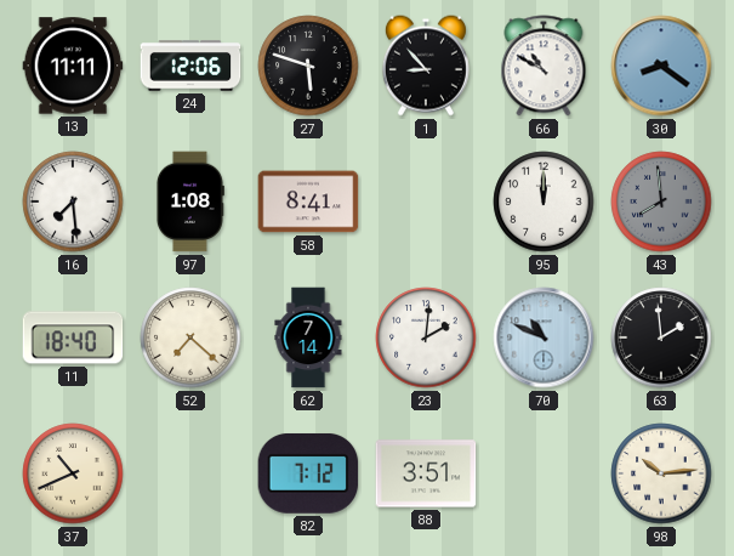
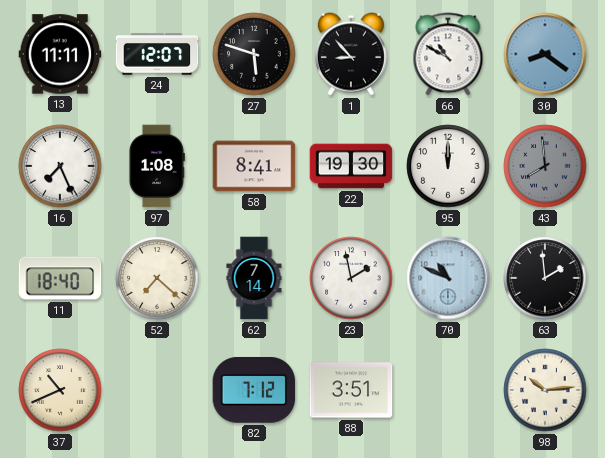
24: 12:06 -> 12:07 (157, 54)
16: 7:29 -> 7:26 (60, 166)
22: none -> 19:30 (351, 166)
23: 2:01 -> 1:58 (351, 278)
